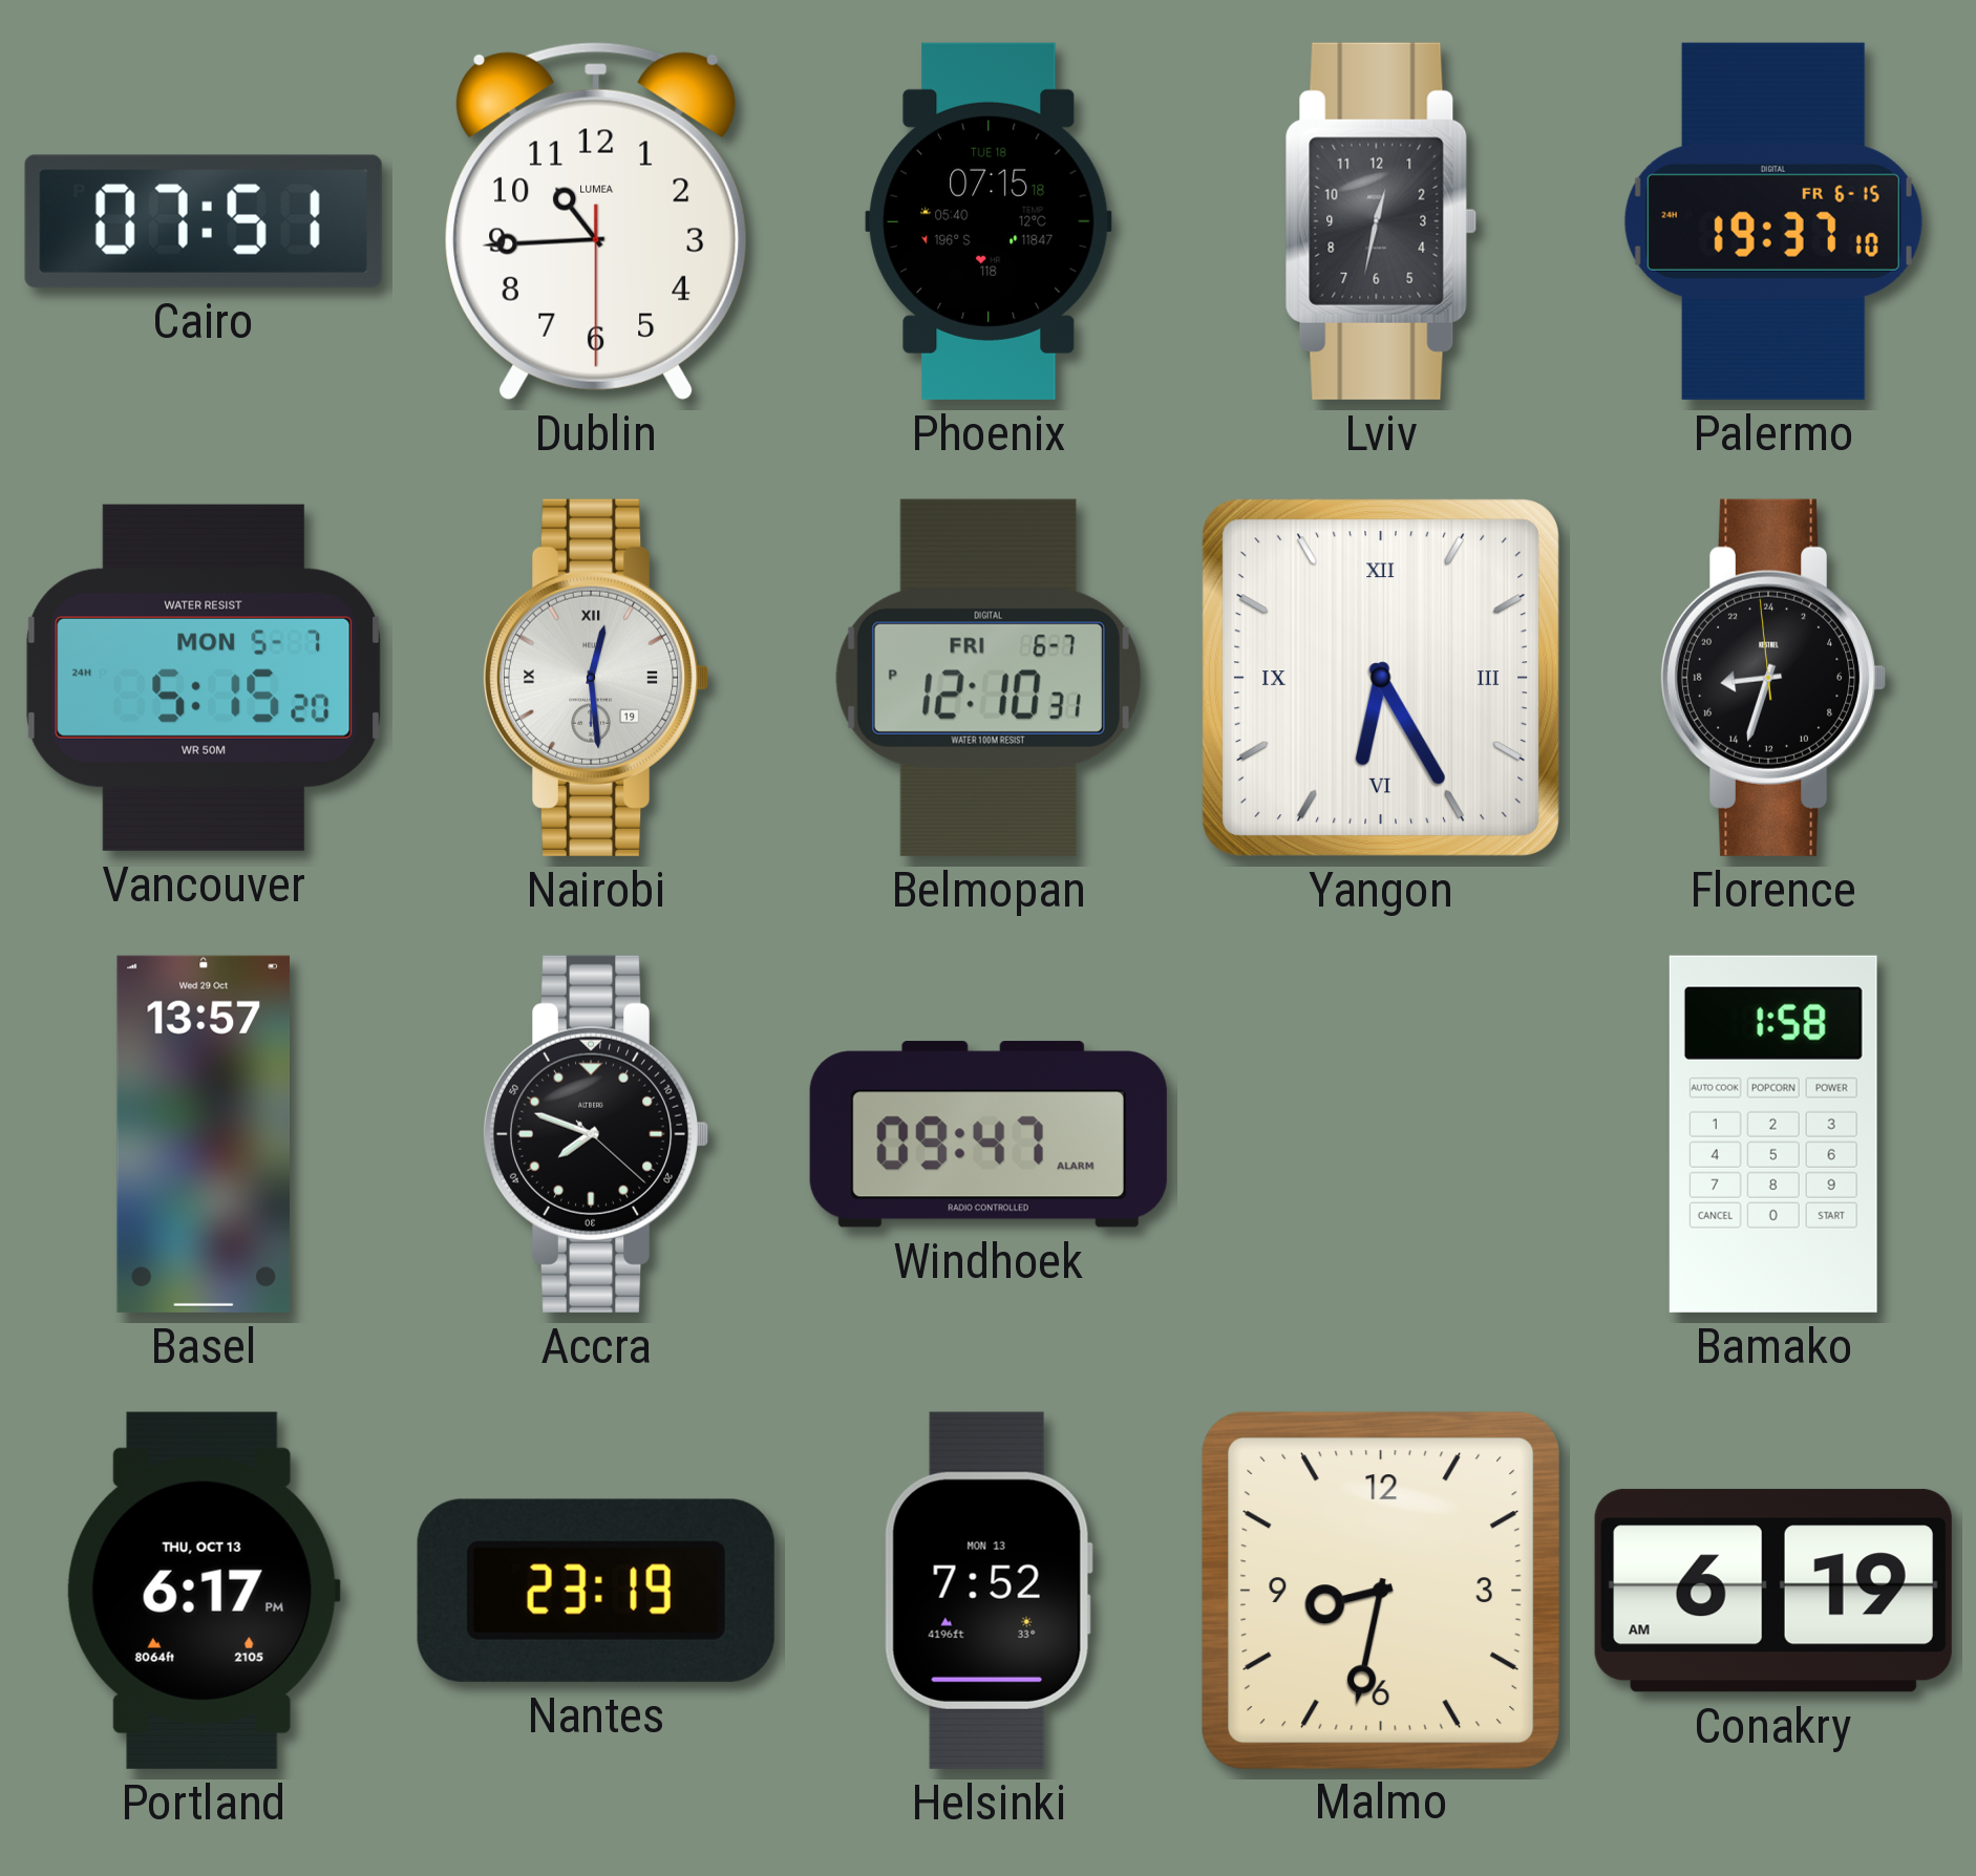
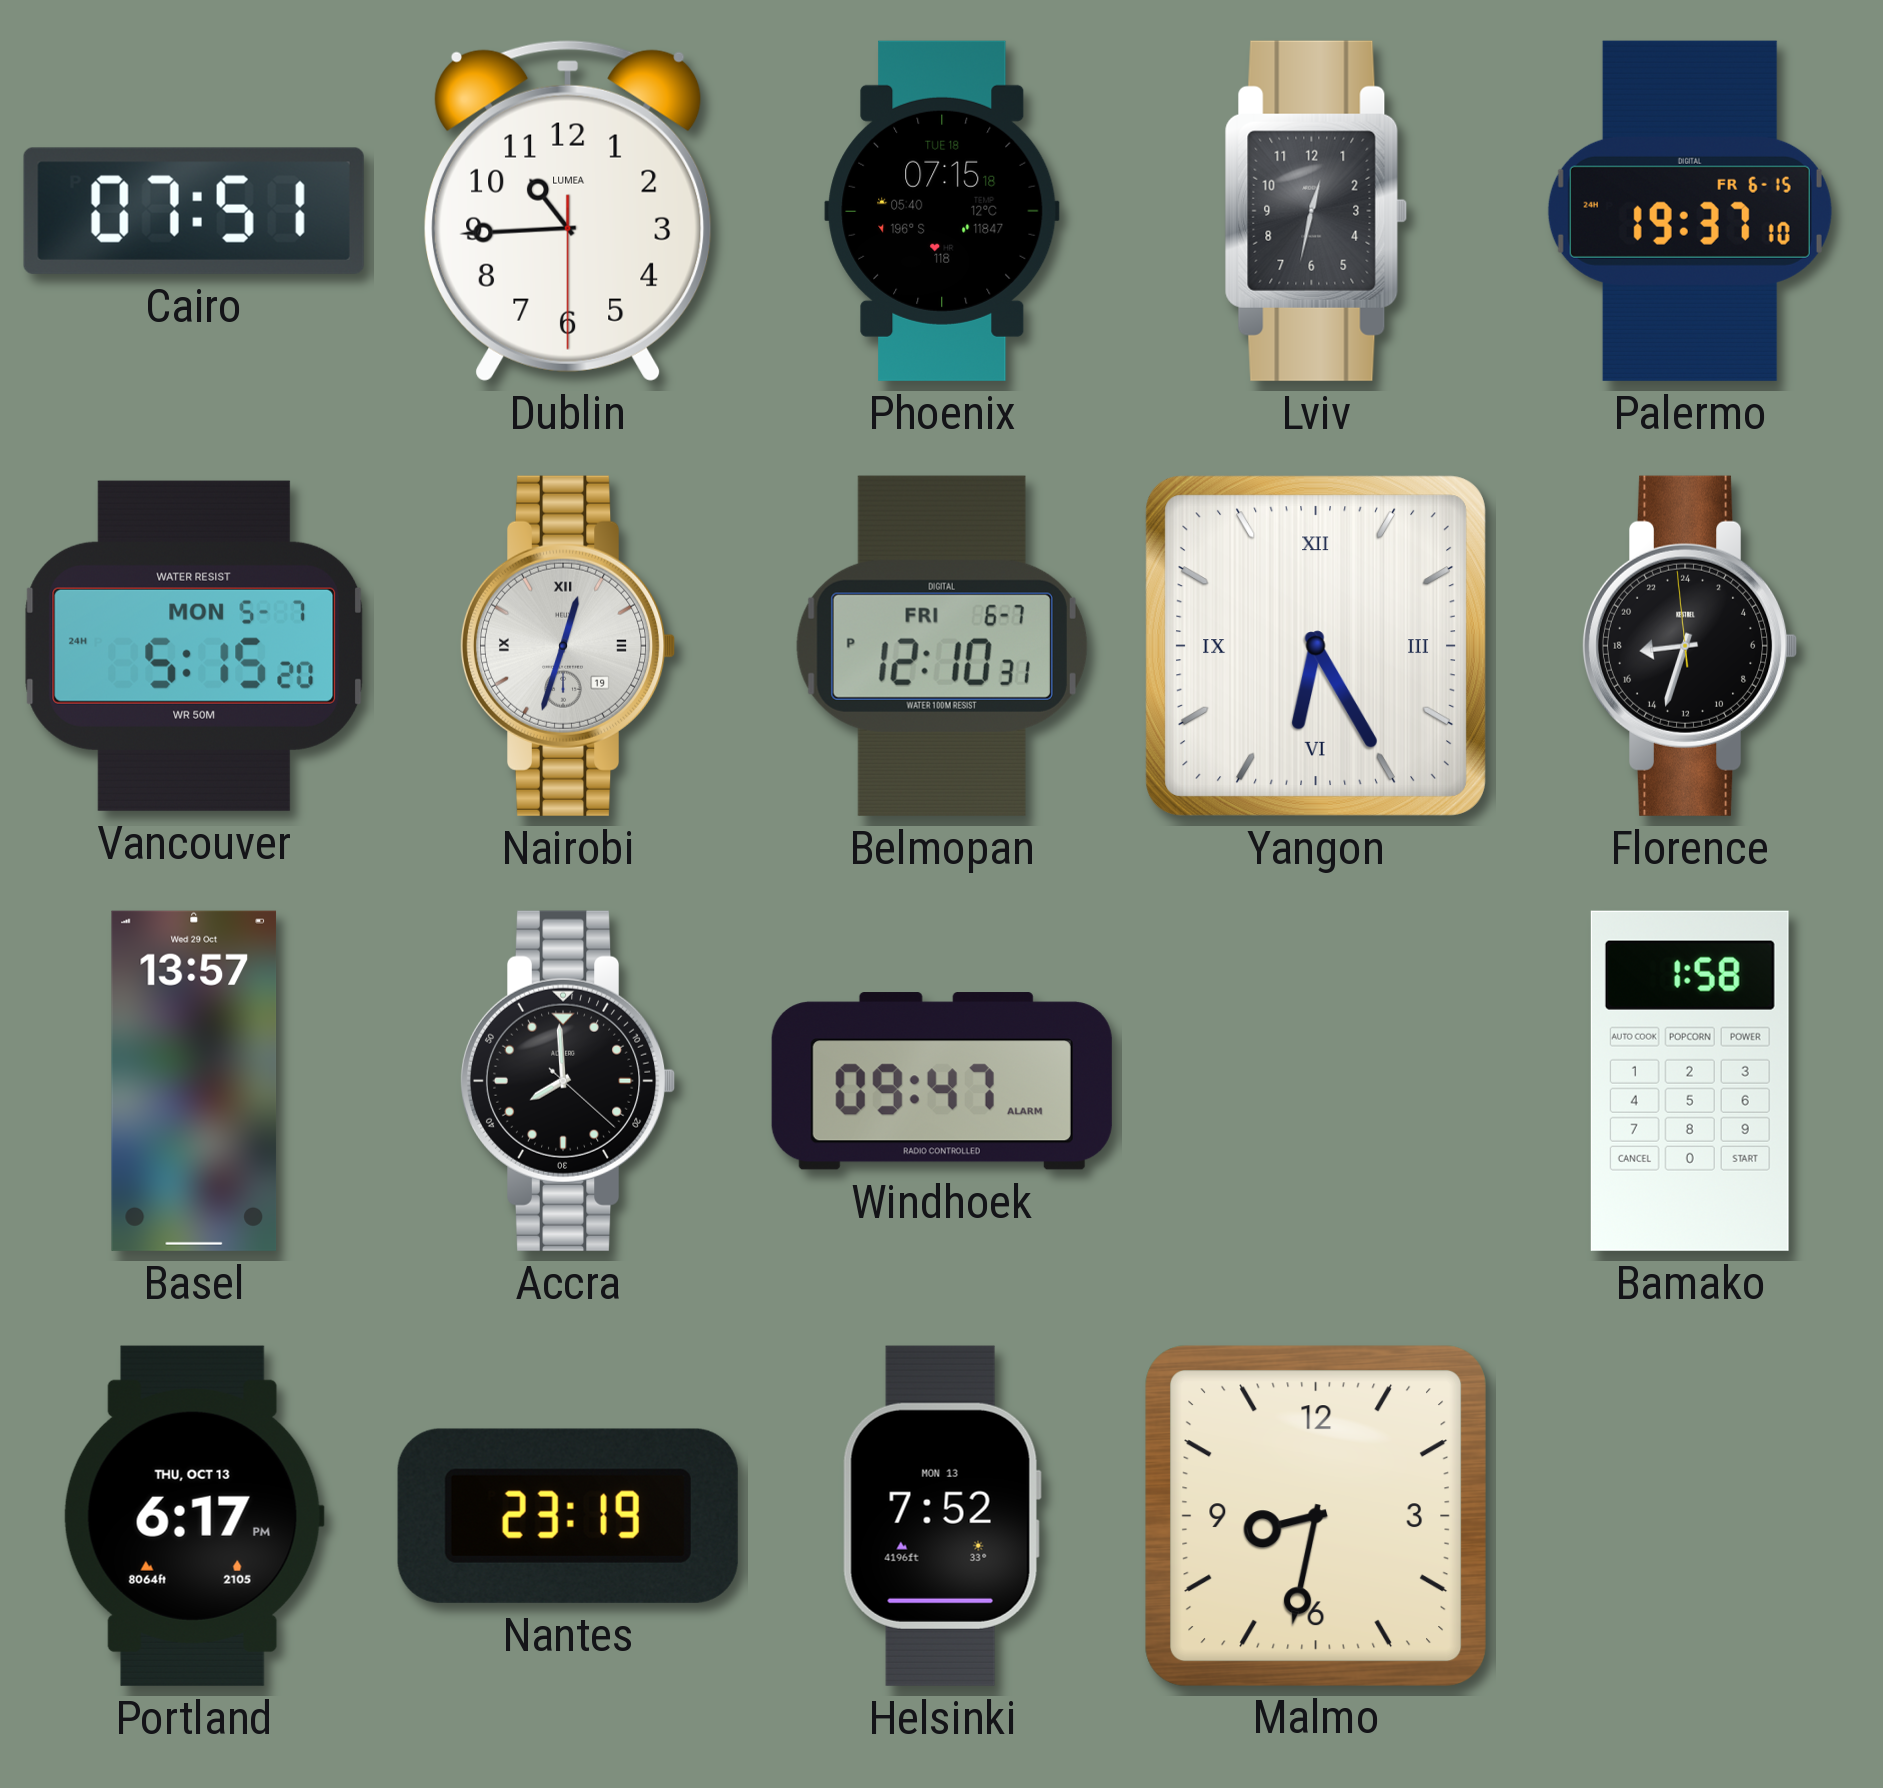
Nairobi: 12:29 -> 12:33 (568, 646)
Accra: 7:48 -> 7:59 (568, 1081)
Conakry: 6:19 -> none (1773, 1591)
